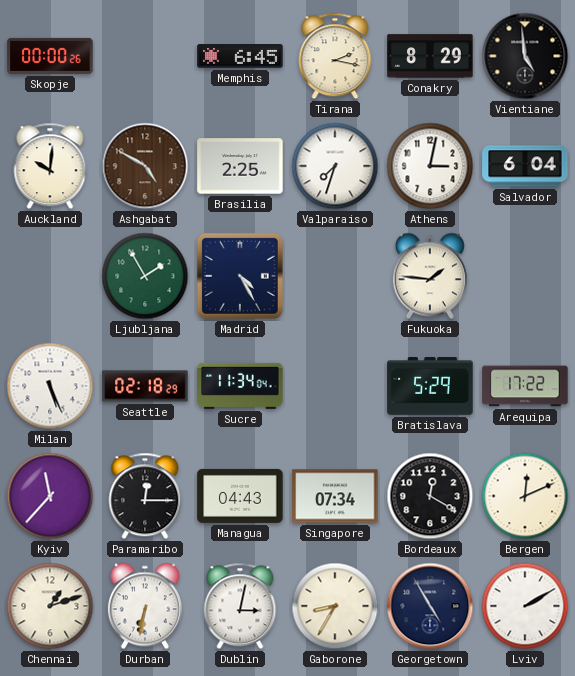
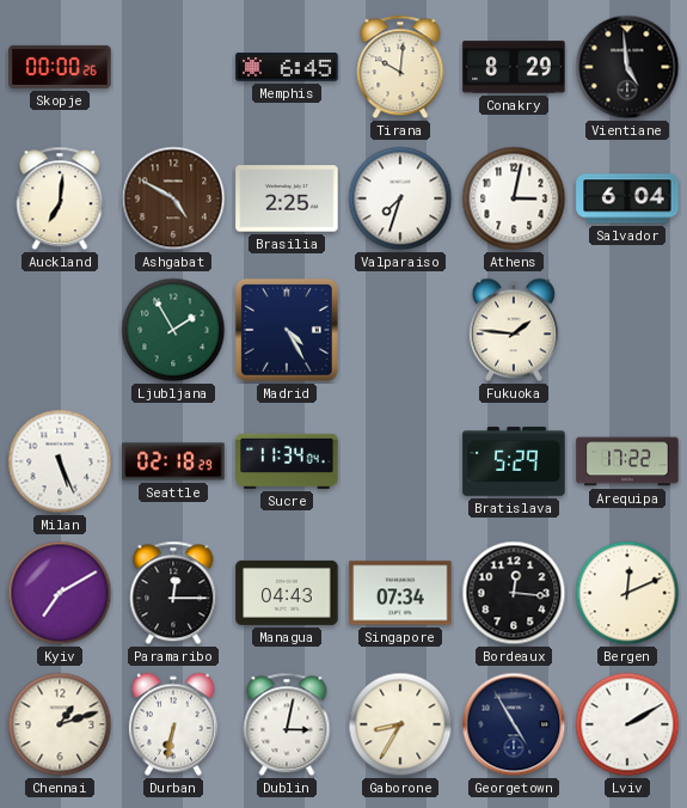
Tirana: 2:17 -> 10:01 (400, 67)
Auckland: 10:01 -> 7:01 (60, 198)
Kyiv: 11:37 -> 7:10 (60, 593)
Bordeaux: 12:20 -> 12:16 (514, 593)
